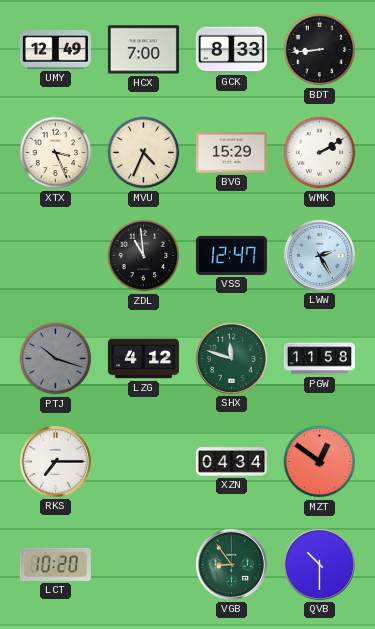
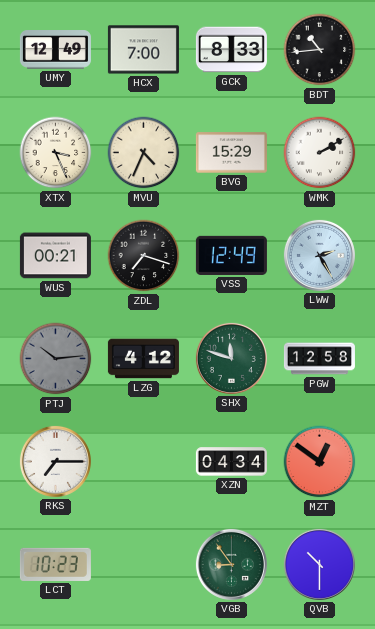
BDT: 8:44 -> 10:44 (320, 50)
WUS: none -> 00:21 (55, 256)
ZDL: 10:59 -> 7:18 (144, 256)
VSS: 12:47 -> 12:49 (231, 255)
PTJ: 10:18 -> 10:14 (56, 359)
PGW: 11:58 -> 12:58 (319, 359)
LCT: 10:20 -> 10:23 (55, 564)
